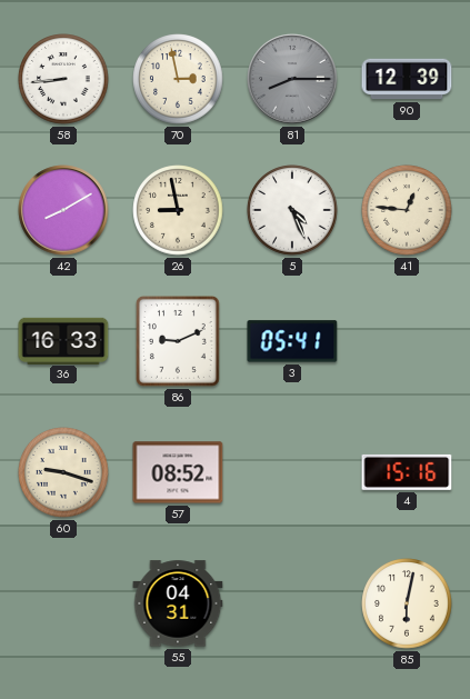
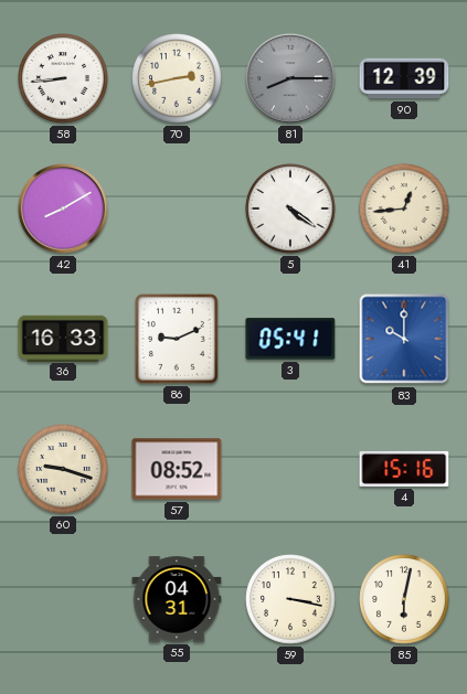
70: 2:58 -> 2:43 (177, 78)
26: 8:58 -> none (178, 210)
5: 4:26 -> 4:21 (290, 209)
41: 12:46 -> 12:44 (404, 209)
83: none -> 10:00 (404, 339)
59: none -> 3:17 (290, 599)
